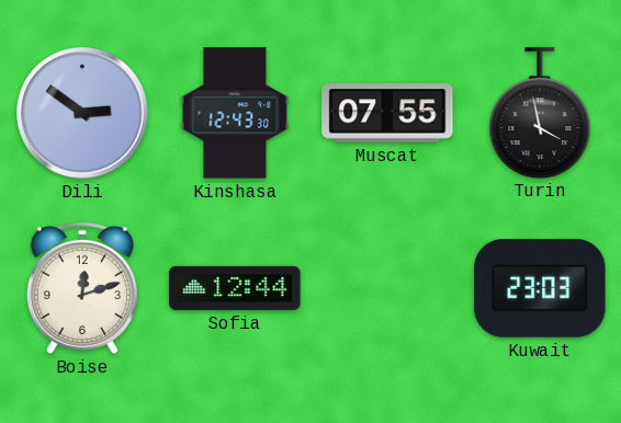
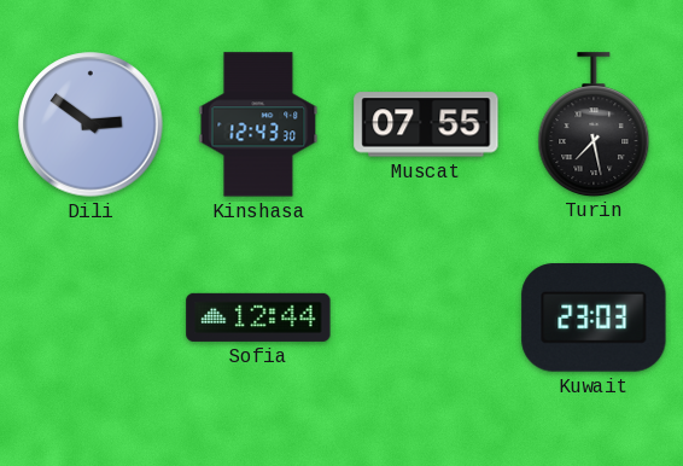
Turin: 3:58 -> 7:28 (594, 124)
Boise: 12:12 -> none (82, 288)
